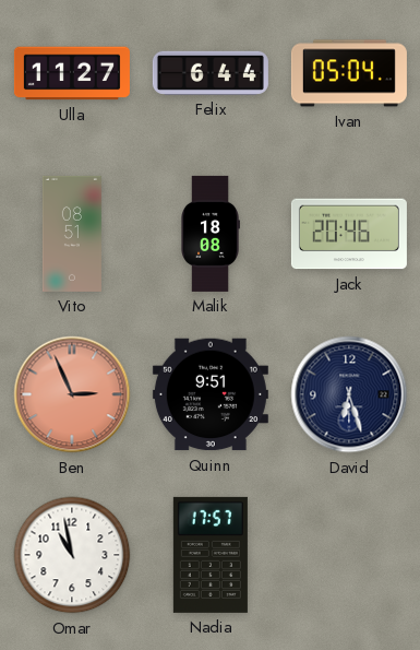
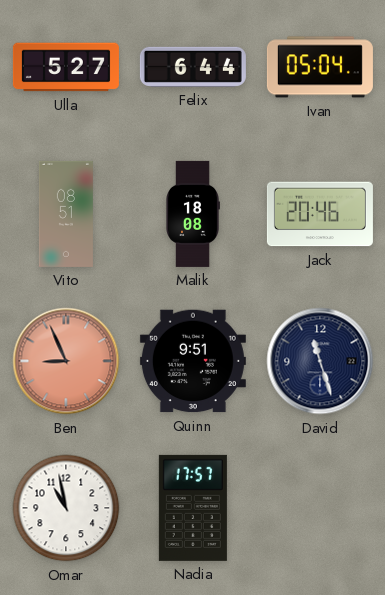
Ulla: 11:27 -> 5:27 (66, 67)
Ben: 2:56 -> 8:56 (66, 361)
David: 6:27 -> 11:27 (320, 361)
